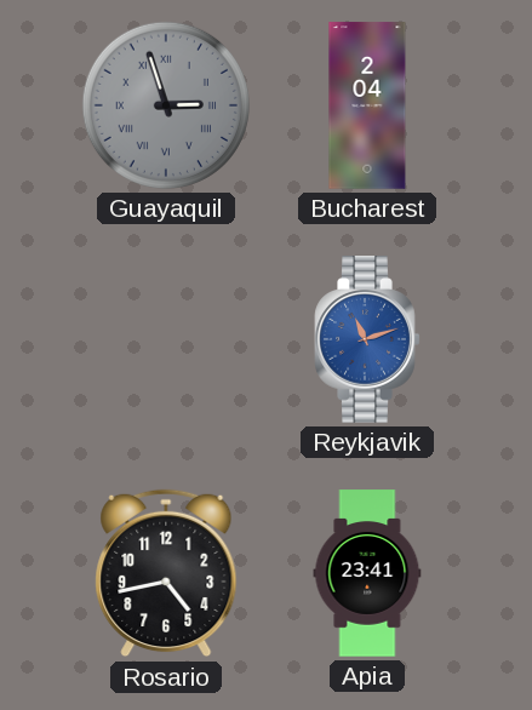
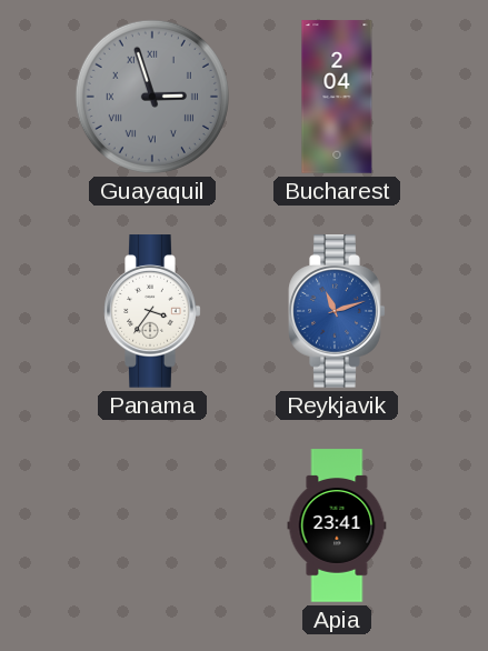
Panama: none -> 3:36 (152, 311)
Rosario: 4:43 -> none (166, 573)
